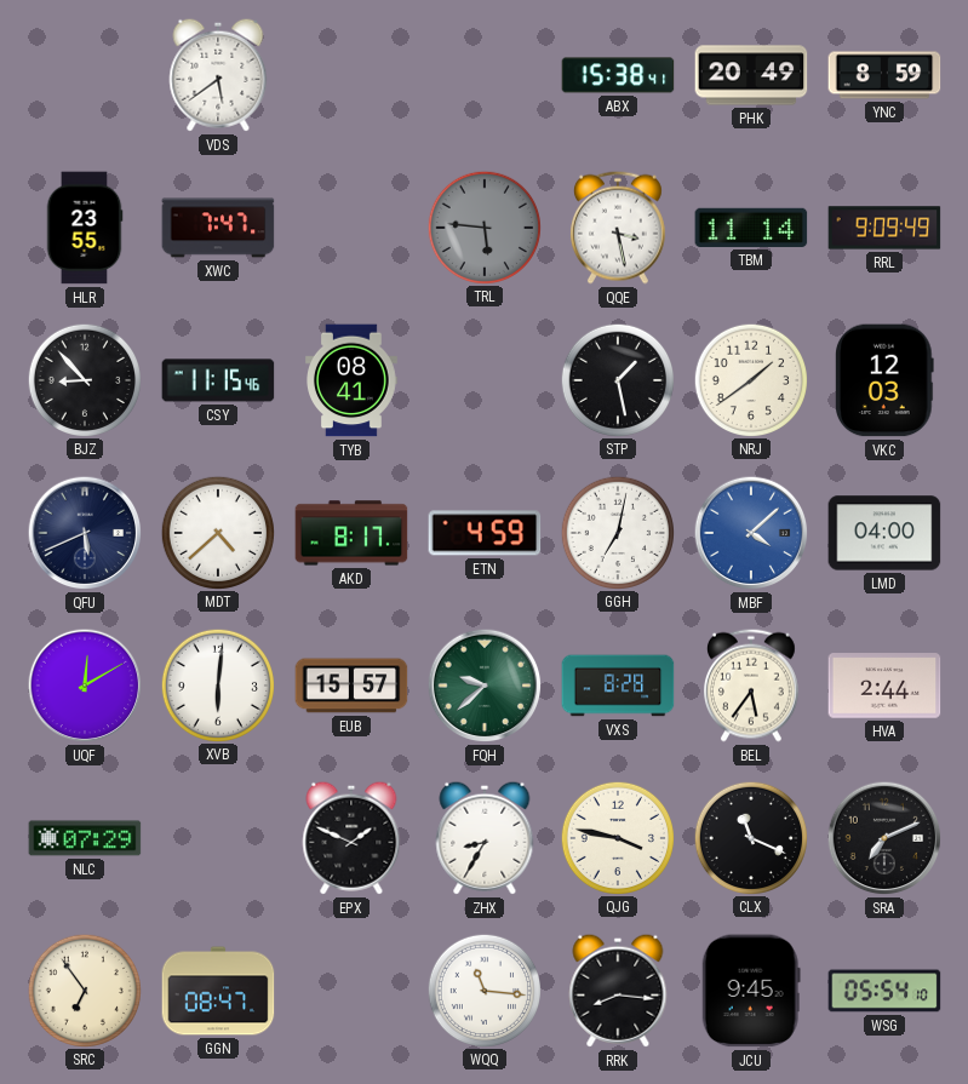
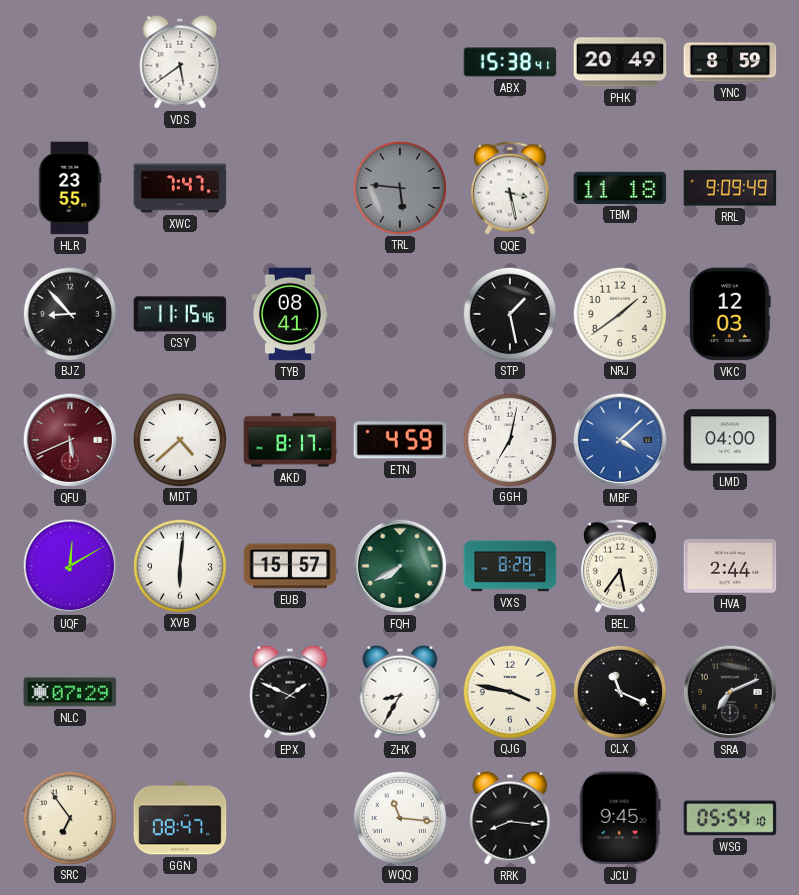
TBM: 11:14 -> 11:18 (620, 188)
QFU dial: navy -> burgundy (70, 440)
FQH: 9:38 -> 7:40 (400, 566)
